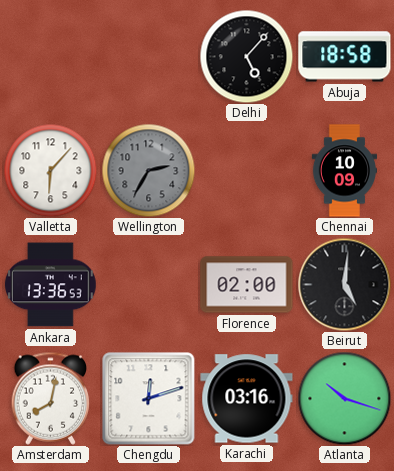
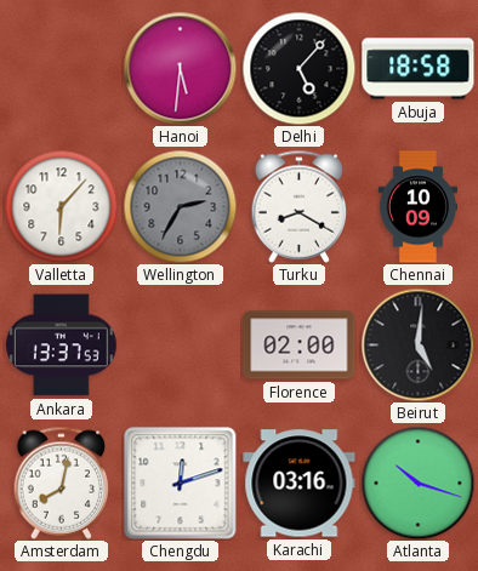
Hanoi: none -> 5:31 (180, 68)
Turku: none -> 8:20 (300, 206)
Ankara: 13:36 -> 13:37 (62, 346)
